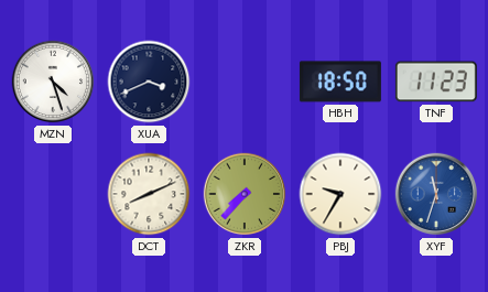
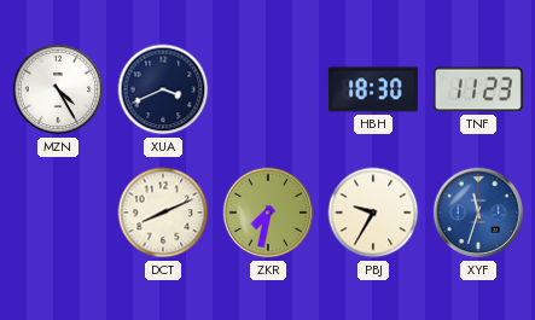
MZN: 4:27 -> 4:25 (58, 89)
HBH: 18:50 -> 18:30 (373, 89)
ZKR: 7:37 -> 7:32 (268, 213)
